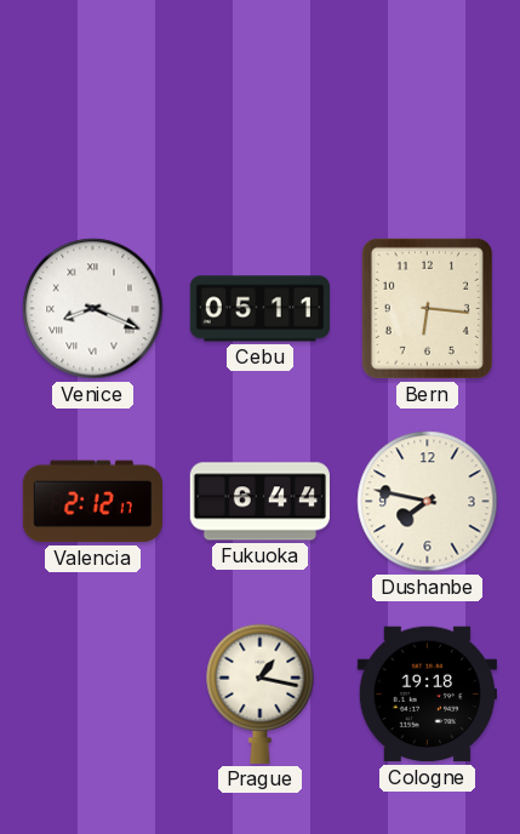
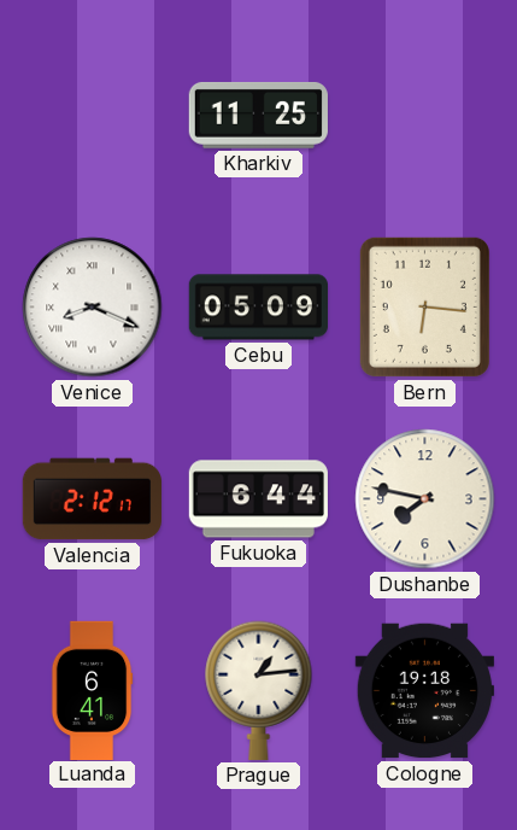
Kharkiv: none -> 11:25 (258, 115)
Cebu: 05:11 -> 05:09 (258, 308)
Luanda: none -> 6:41 (92, 690)
Prague: 1:17 -> 1:14 (259, 690)
